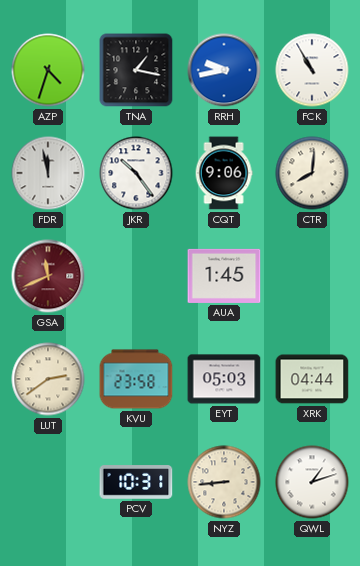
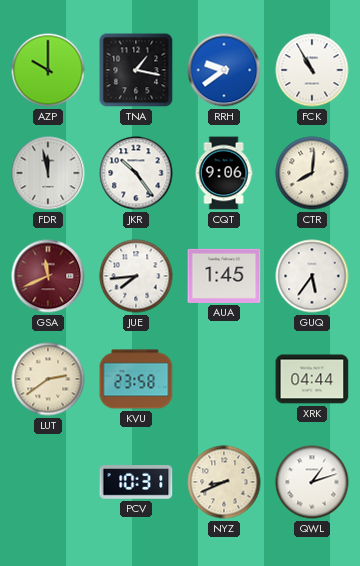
AZP: 4:33 -> 10:00 (48, 70)
RRH: 9:43 -> 9:39 (224, 70)
JUE: none -> 7:44 (136, 276)
GUQ: none -> 5:36 (312, 276)
EYT: 05:03 -> none (224, 379)
NYZ: 8:44 -> 8:41 (224, 482)
